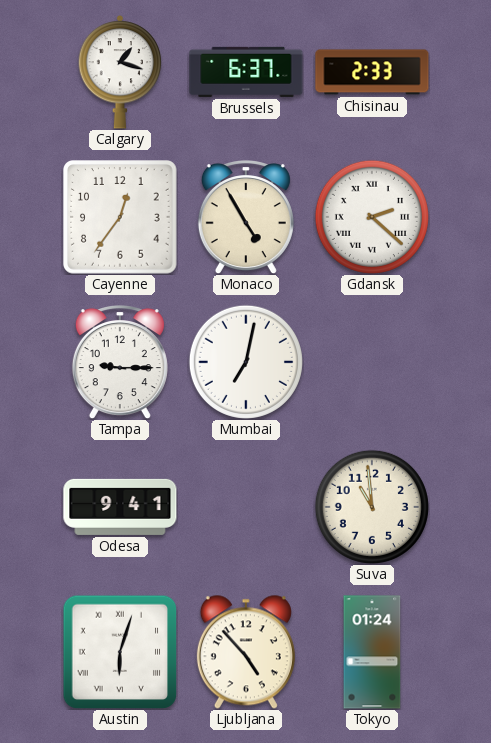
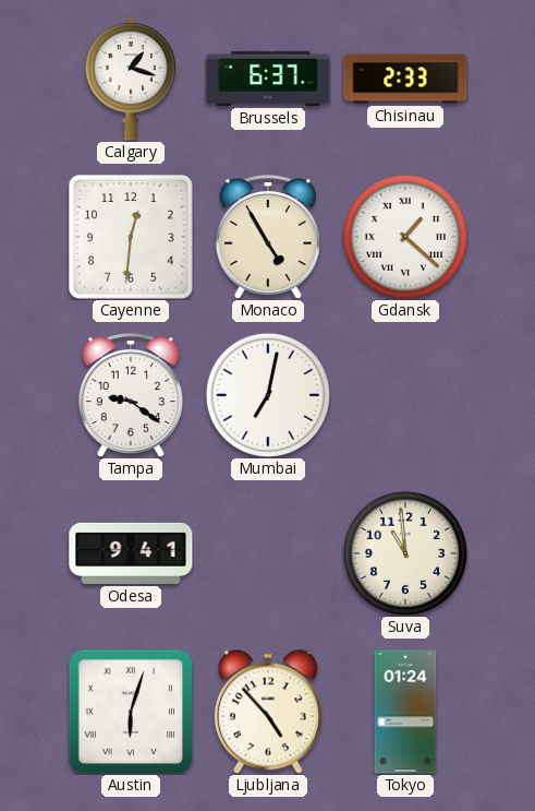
Cayenne: 12:36 -> 12:31 (132, 238)
Gdansk: 2:22 -> 1:22 (405, 237)
Tampa: 9:15 -> 9:21 (131, 395)
